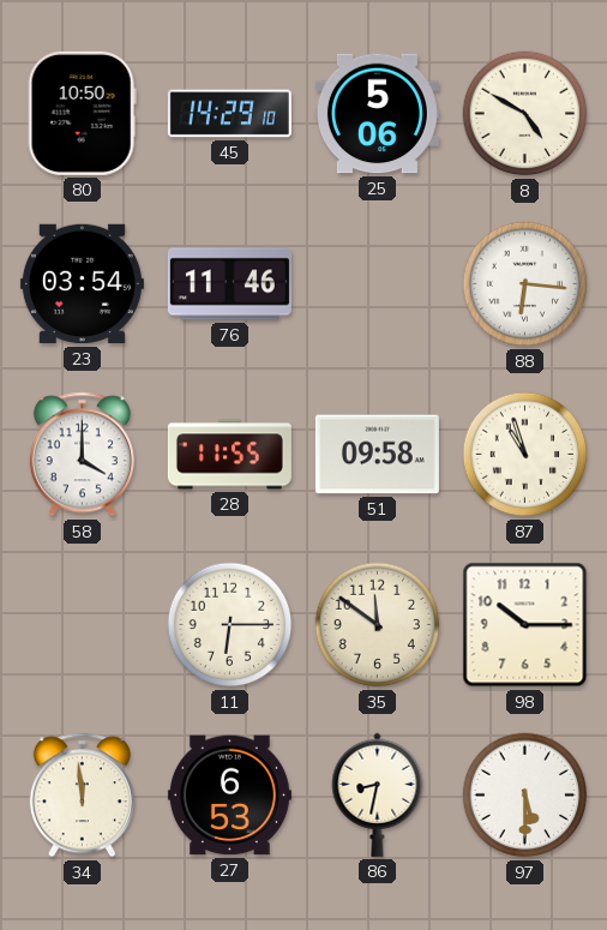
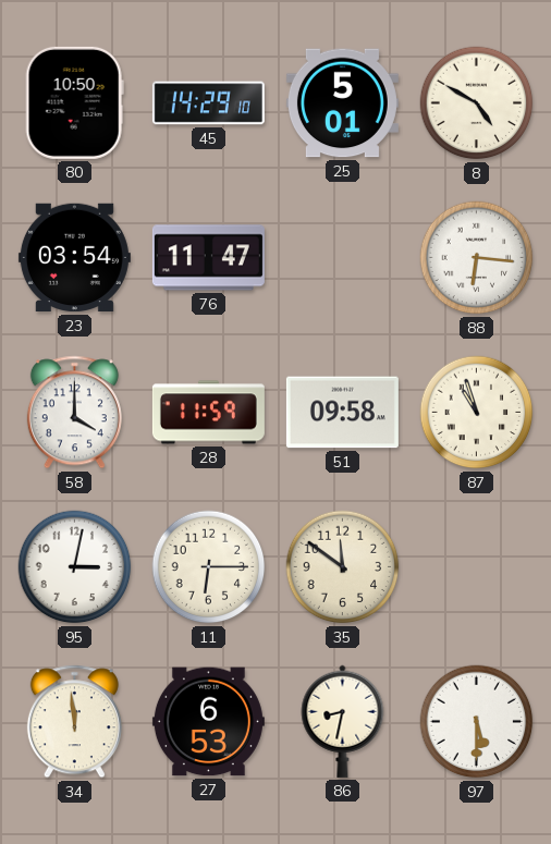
25: 5:06 -> 5:01 (342, 103)
76: 11:46 -> 11:47 (208, 258)
28: 11:55 -> 11:59 (208, 413)
95: none -> 3:02 (75, 567)
98: 10:15 -> none (525, 625)
